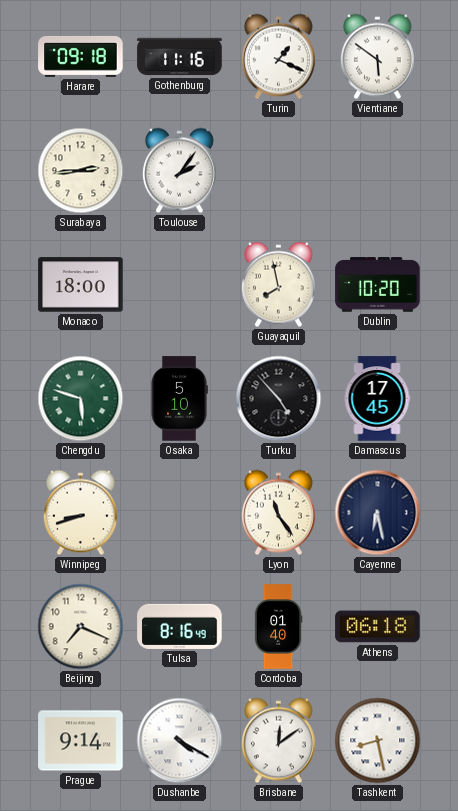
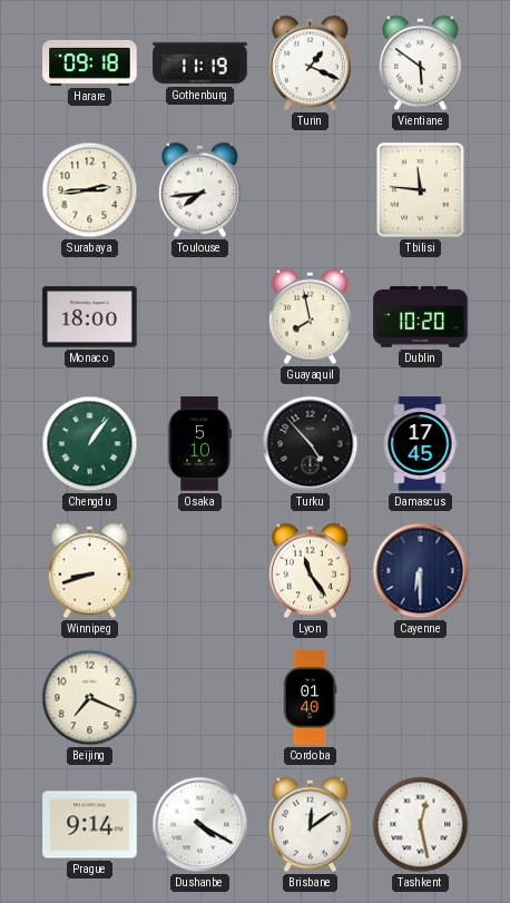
Gothenburg: 11:16 -> 11:19 (200, 63)
Toulouse: 2:06 -> 7:44 (199, 190)
Tbilisi: none -> 11:46 (421, 190)
Chengdu: 5:48 -> 1:06 (90, 444)
Cayenne: 6:28 -> 6:30 (421, 571)
Tulsa: 8:16 -> none (180, 626)
Athens: 06:18 -> none (378, 627)
Tashkent: 8:28 -> 12:28 (421, 825)
